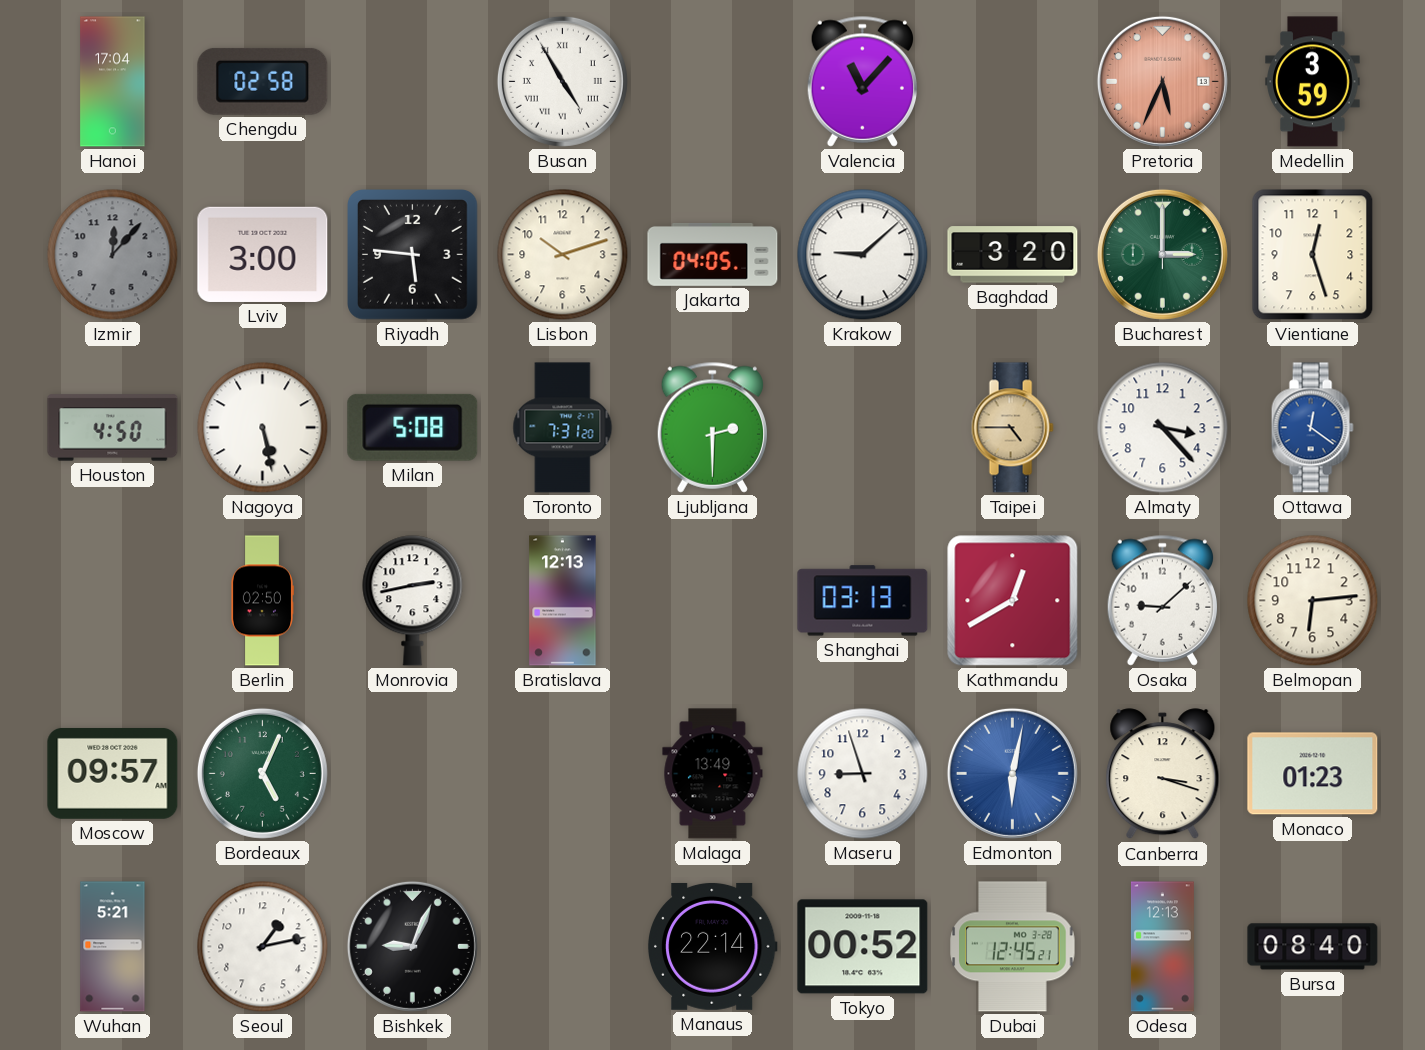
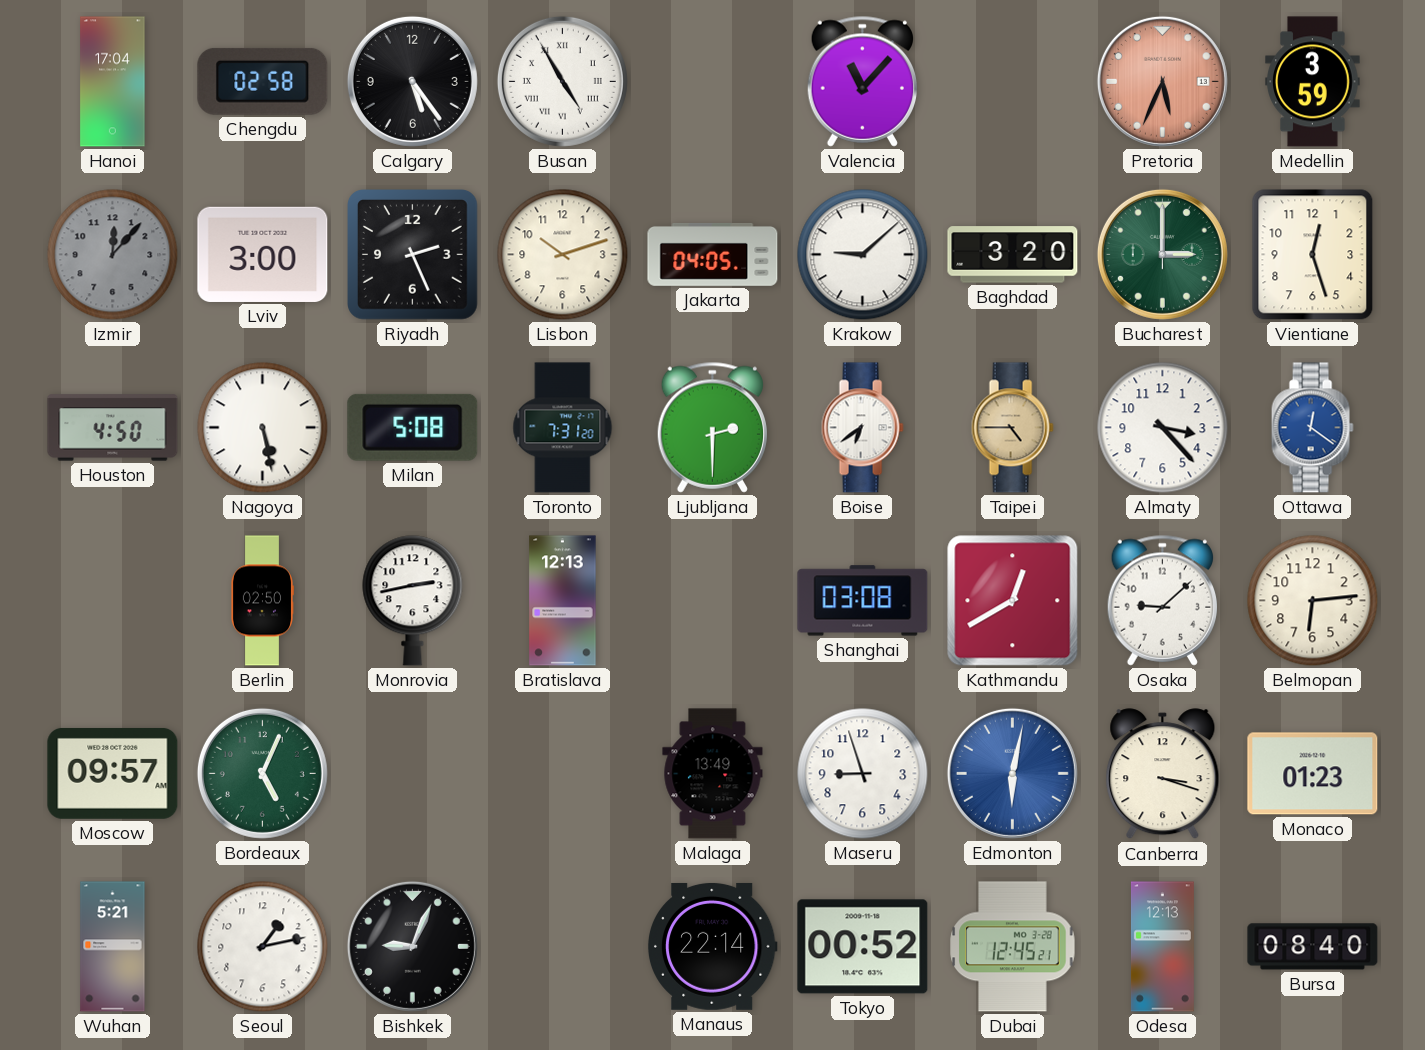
Calgary: none -> 5:24 (412, 81)
Riyadh: 5:46 -> 2:26 (413, 255)
Boise: none -> 6:39 (862, 428)
Shanghai: 03:13 -> 03:08 (863, 601)
